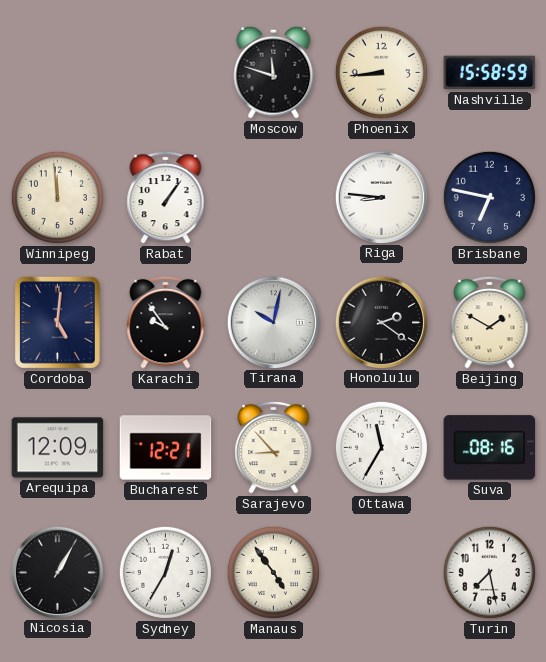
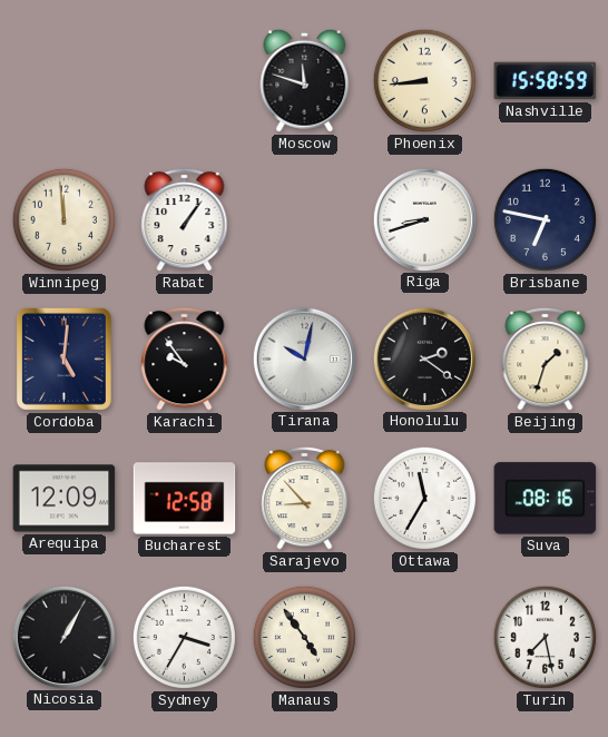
Riga: 8:46 -> 8:42 (424, 219)
Beijing: 1:50 -> 1:33 (546, 358)
Bucharest: 12:21 -> 12:58 (185, 499)
Sydney: 12:35 -> 3:35 (184, 637)
